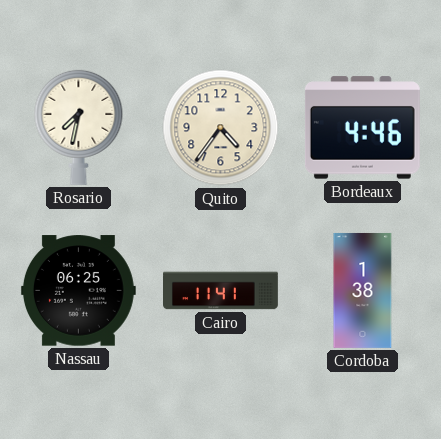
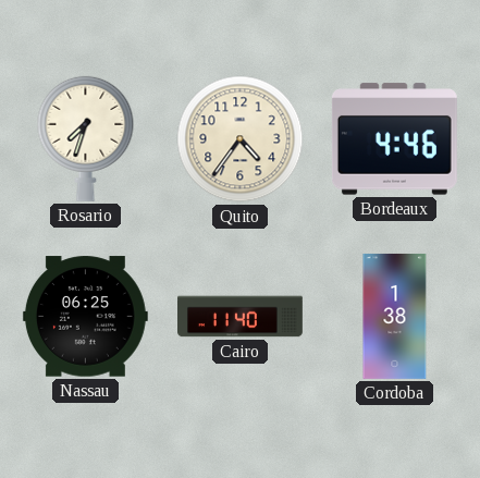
Rosario: 7:32 -> 7:33 (86, 138)
Cairo: 11:41 -> 11:40 (241, 317)
